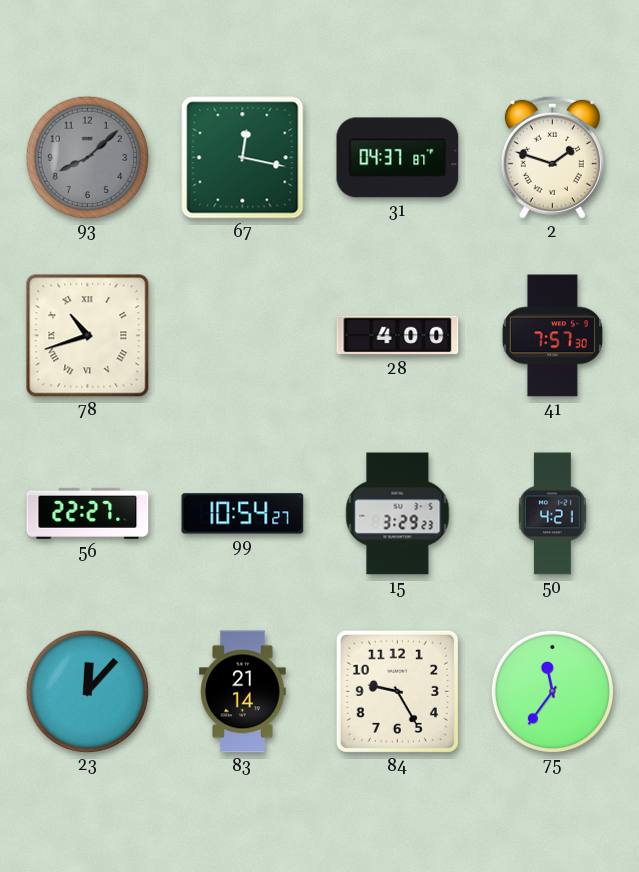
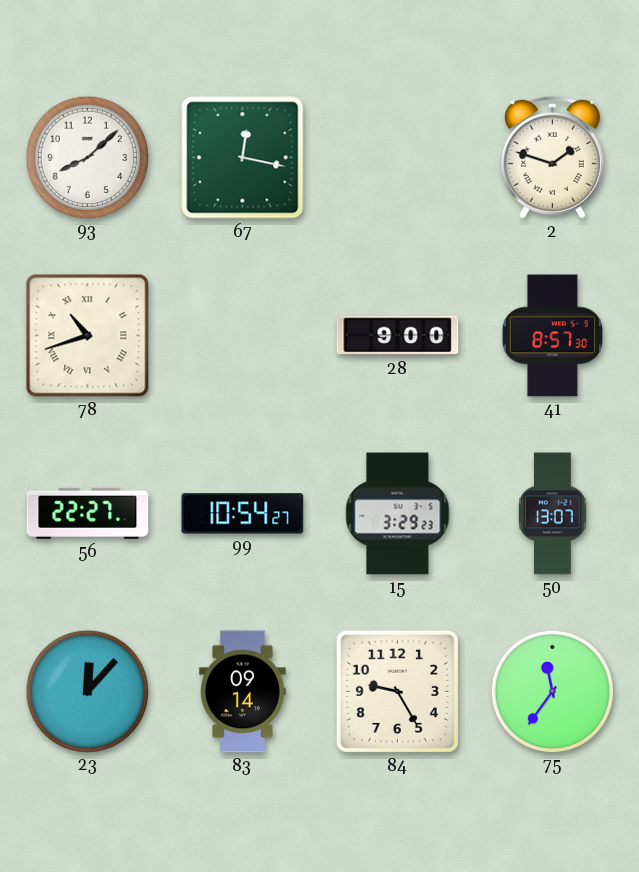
93 dial: grey -> white (87, 157)
31: 04:37 -> none (398, 158)
28: 4:00 -> 9:00 (398, 336)
41: 7:57 -> 8:57 (552, 336)
50: 4:21 -> 13:07 (553, 514)
83: 21:14 -> 09:14 (243, 692)
